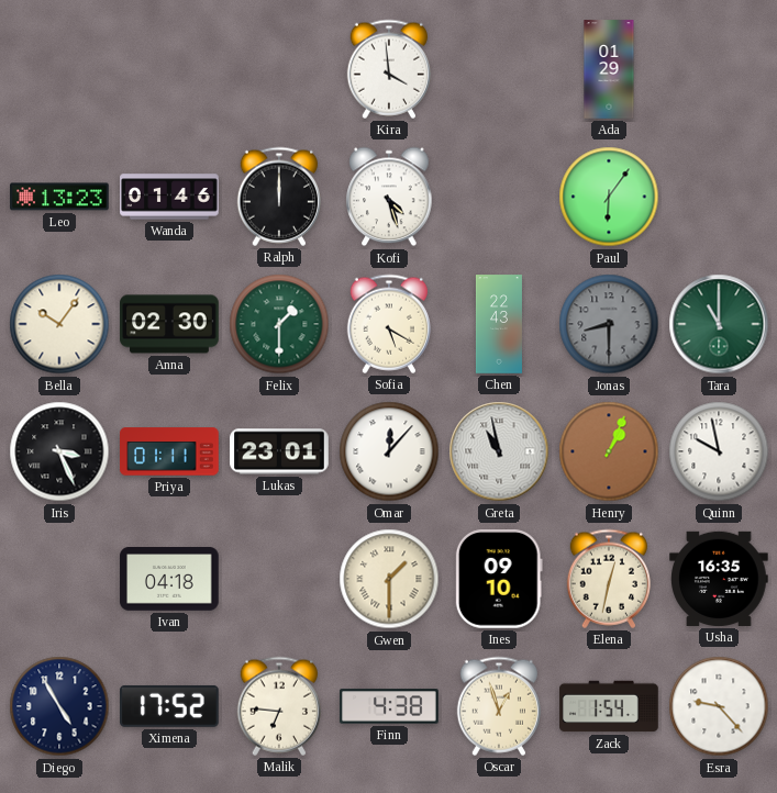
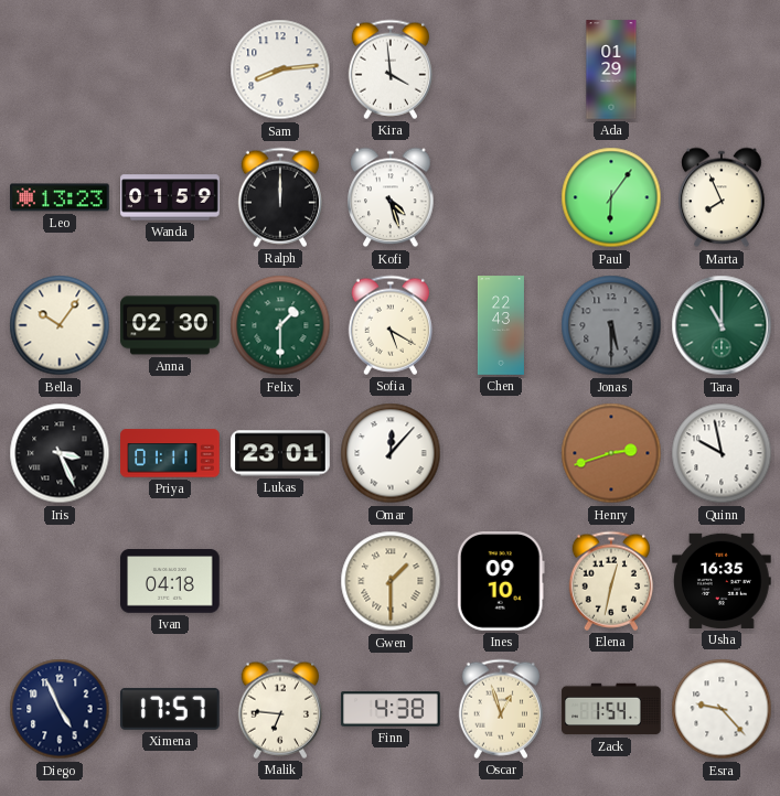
Sam: none -> 8:14 (280, 69)
Wanda: 01:46 -> 01:59 (170, 197)
Marta: none -> 7:56 (722, 197)
Jonas: 8:30 -> 5:30 (611, 325)
Greta: 10:58 -> none (499, 451)
Henry: 1:04 -> 2:42 (611, 453)
Diego: 4:55 -> 4:56 (60, 709)
Ximena: 17:52 -> 17:57 (171, 709)
